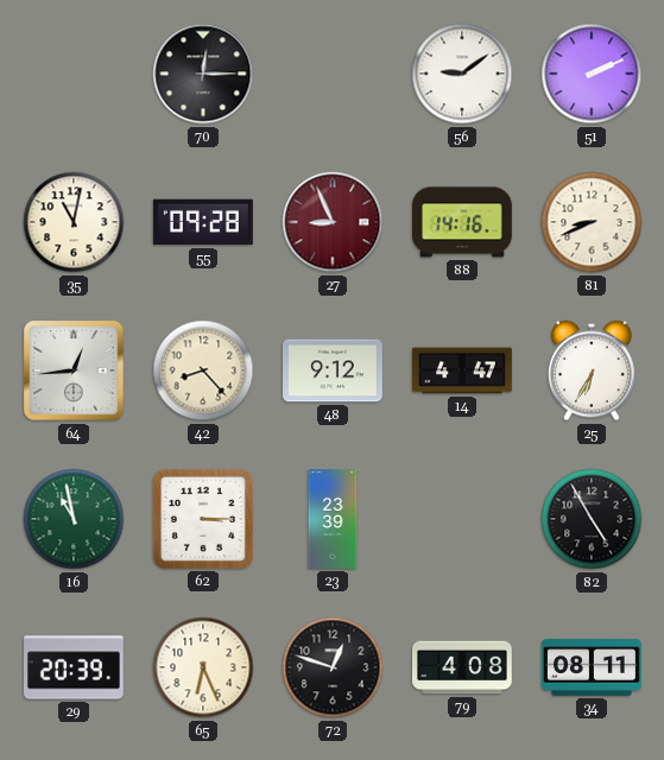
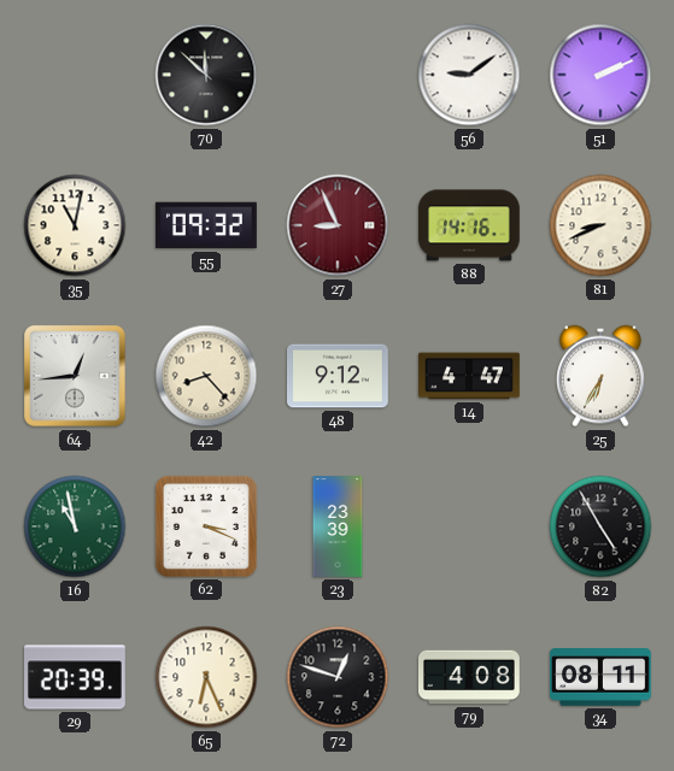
70: 12:15 -> 11:52 (206, 75)
55: 09:28 -> 09:32 (206, 225)
62: 3:15 -> 3:19 (206, 526)
